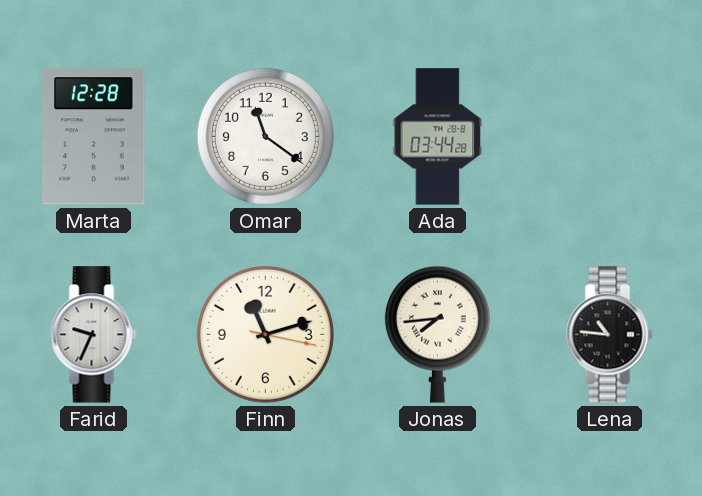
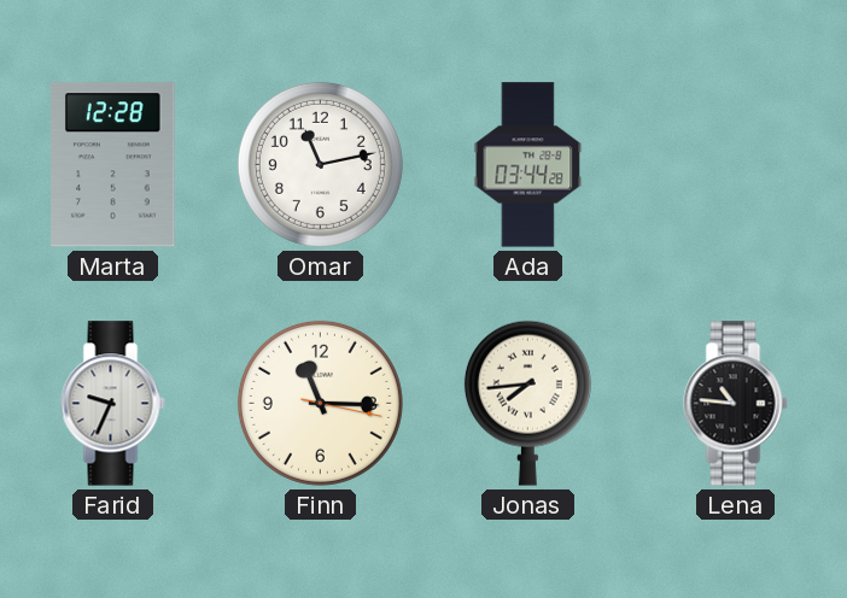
Omar: 11:21 -> 11:13 (320, 164)
Finn: 11:12 -> 11:15 (320, 403)
